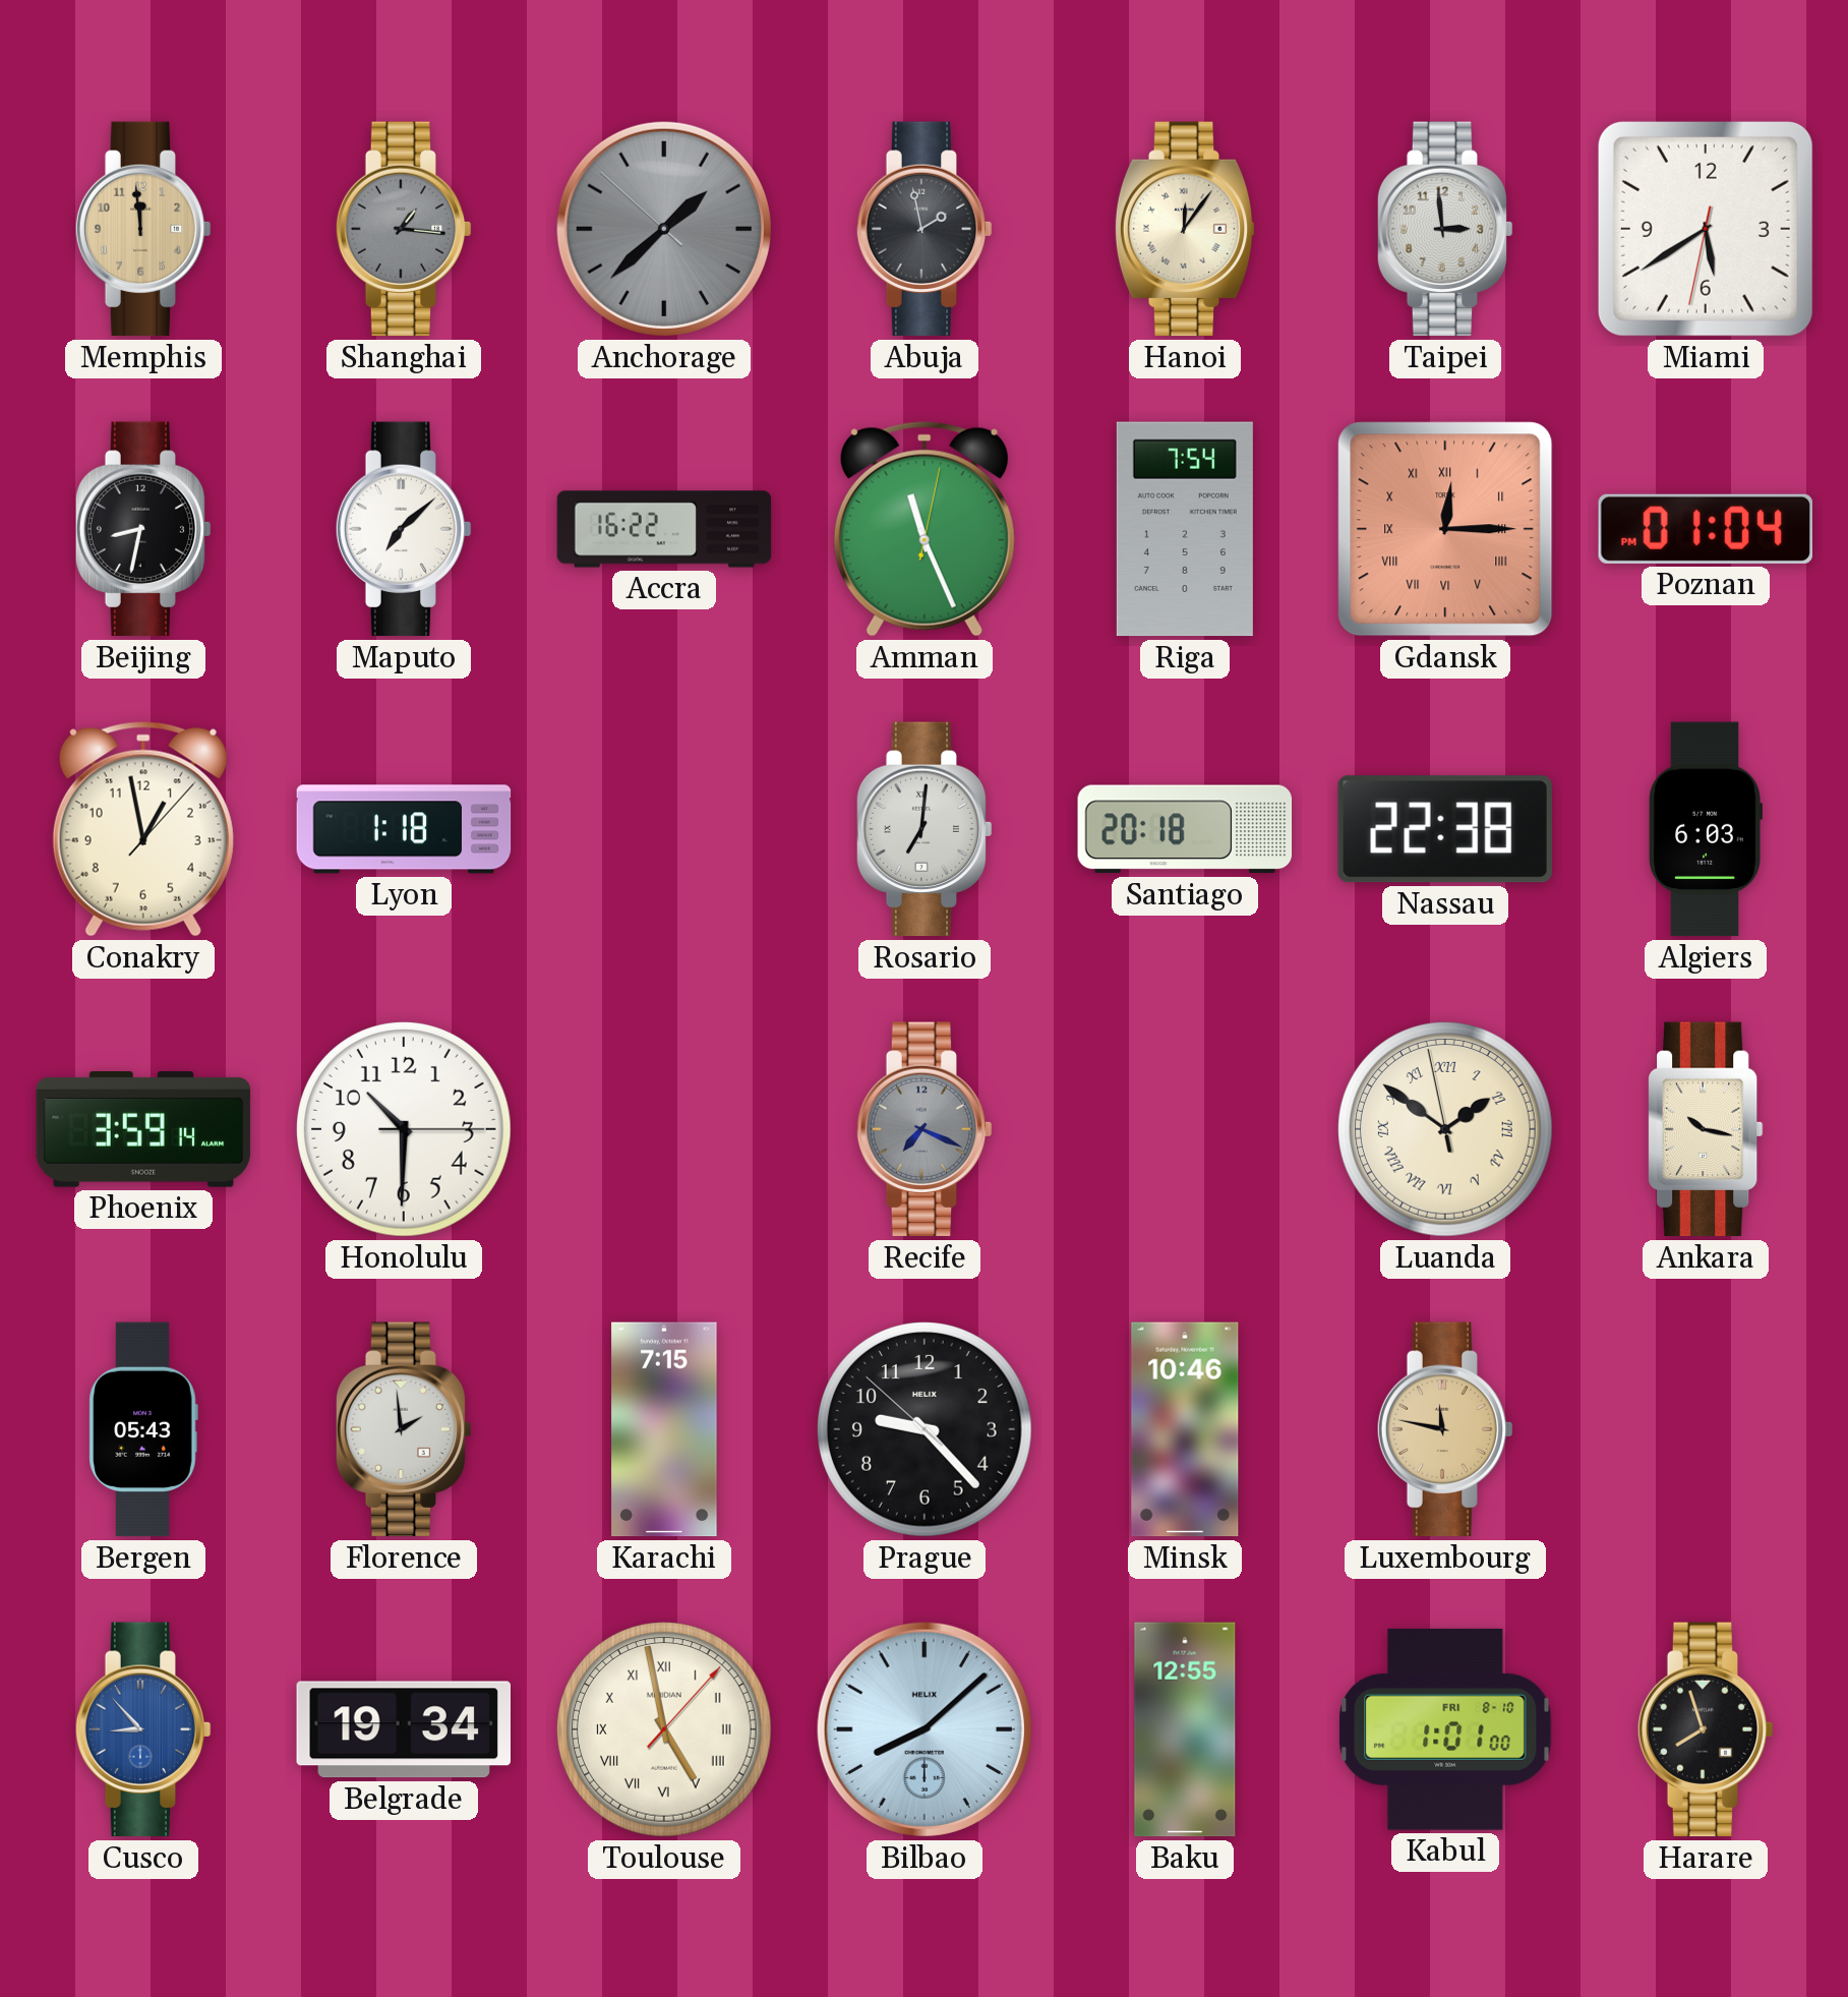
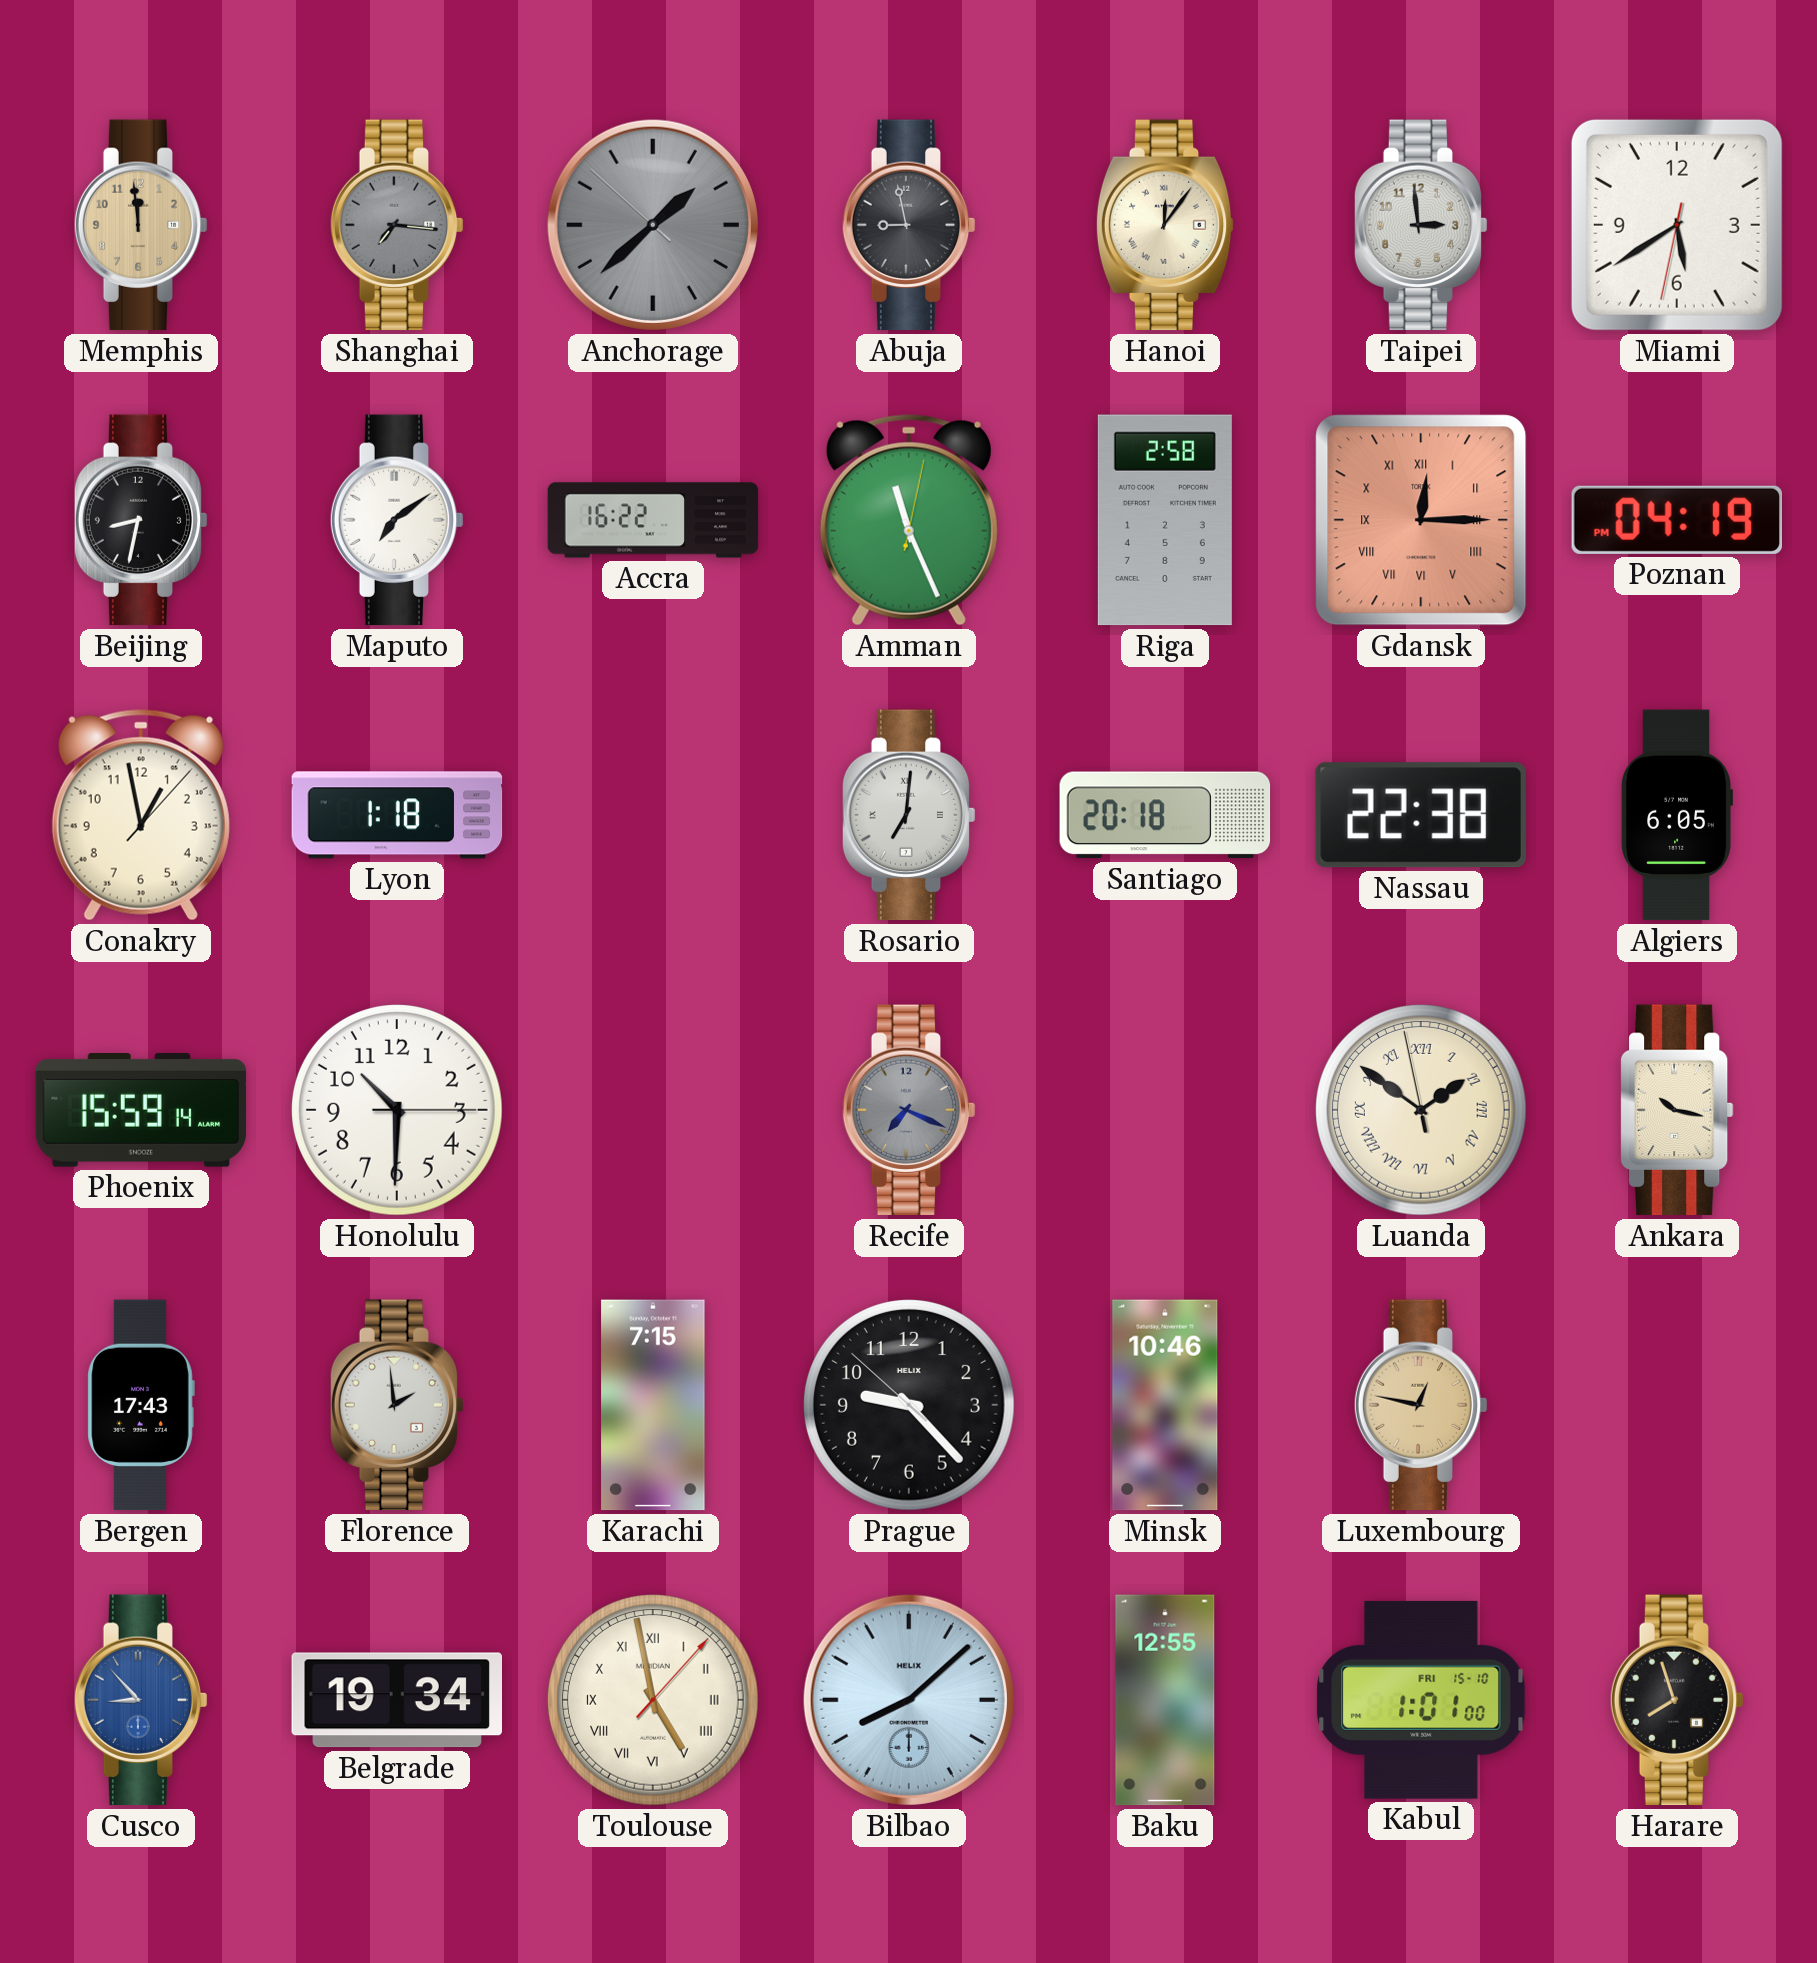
Shanghai: 1:16 -> 7:16 (397, 225)
Abuja: 1:58 -> 8:58 (909, 225)
Maputo: 7:08 -> 7:09 (397, 520)
Riga: 7:54 -> 2:58 (1165, 520)
Poznan: 01:04 -> 04:19 (1676, 520)
Algiers: 6:03 -> 6:05 (1677, 815)
Phoenix: 3:59 -> 15:59 (141, 1111)
Bergen: 05:43 -> 17:43 (141, 1405)
Luxembourg: 11:47 -> 12:47 (1421, 1405)
Kabul date: FRI 8-10 -> FRI 15-10 (1421, 1700)
